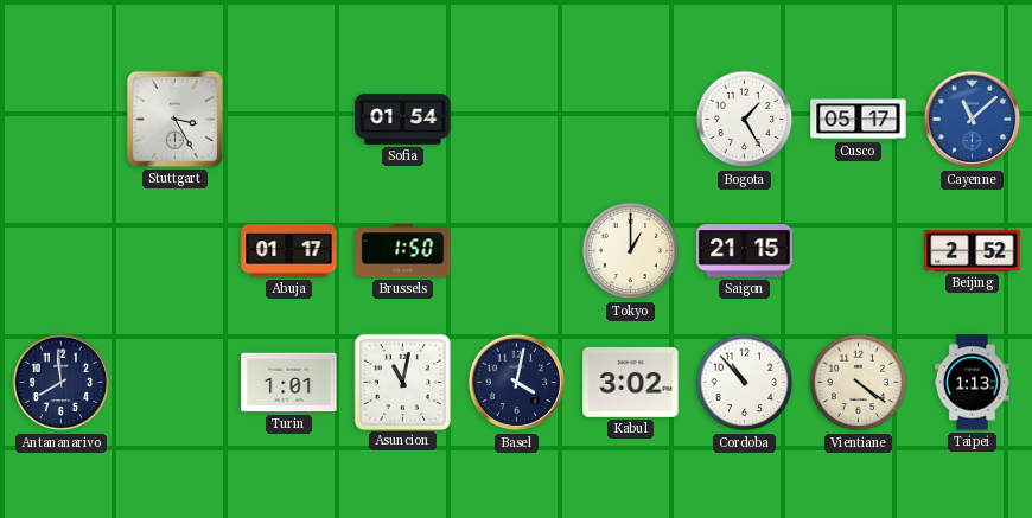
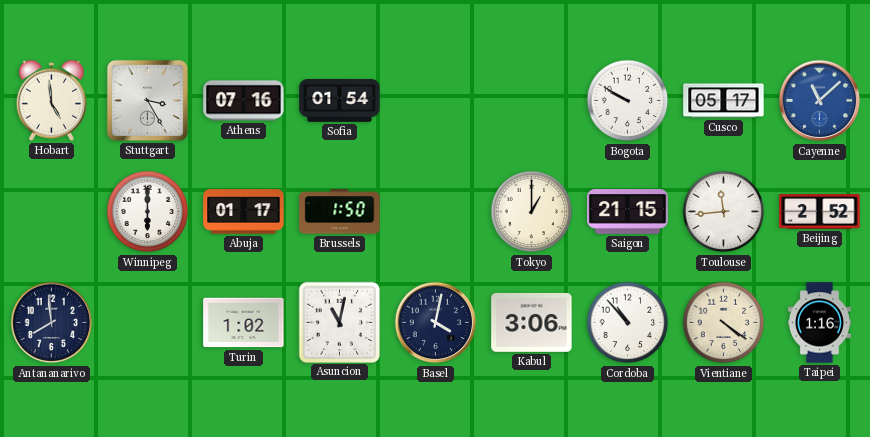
Hobart: none -> 4:59 (52, 100)
Athens: none -> 07:16 (244, 101)
Bogota: 1:25 -> 9:50 (628, 101)
Winnipeg: none -> 6:00 (148, 212)
Toulouse: none -> 11:44 (724, 212)
Turin: 1:01 -> 1:02 (244, 323)
Kabul: 3:02 -> 3:06 (532, 323)
Taipei: 1:13 -> 1:16 (819, 323)
